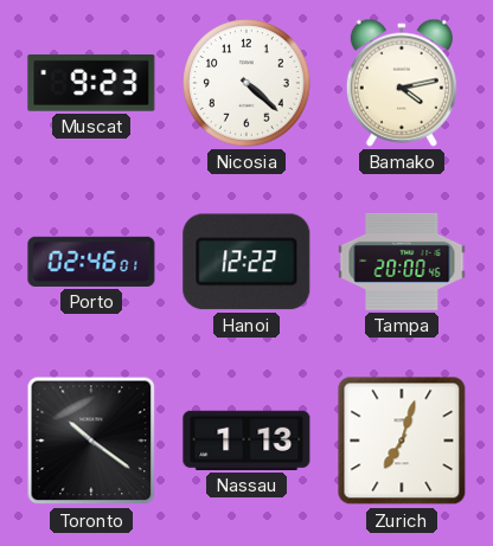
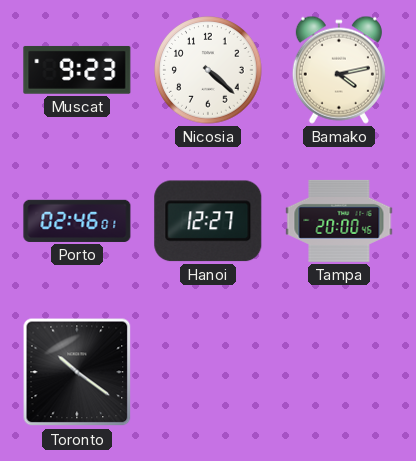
Hanoi: 12:22 -> 12:27 (208, 221)
Nassau: 1:13 -> none (246, 441)
Zurich: 7:03 -> none (402, 441)
